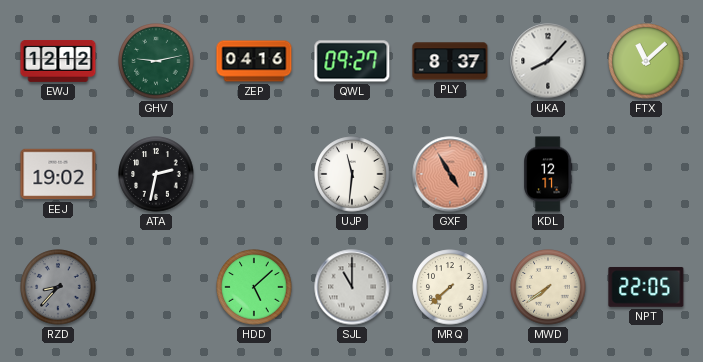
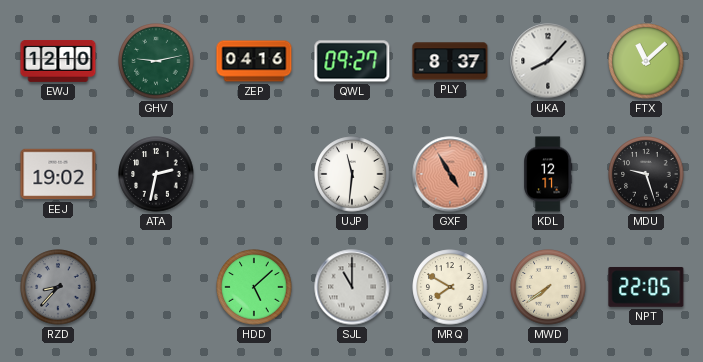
EWJ: 12:12 -> 12:10 (58, 62)
MDU: none -> 9:27 (646, 174)
MRQ: 7:38 -> 7:50 (450, 287)
